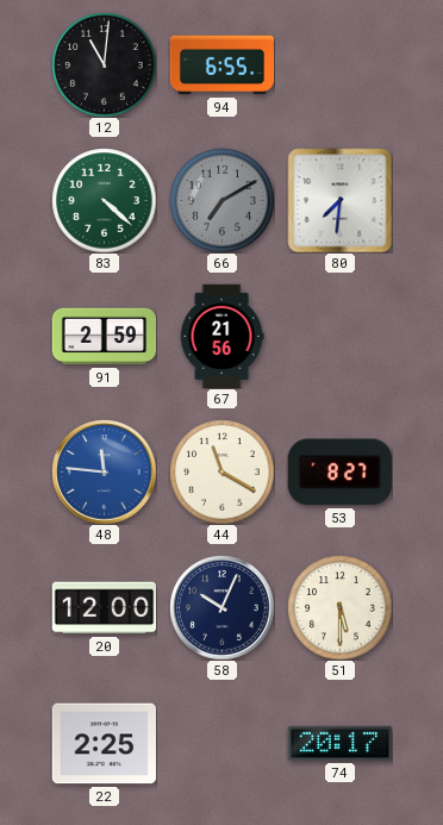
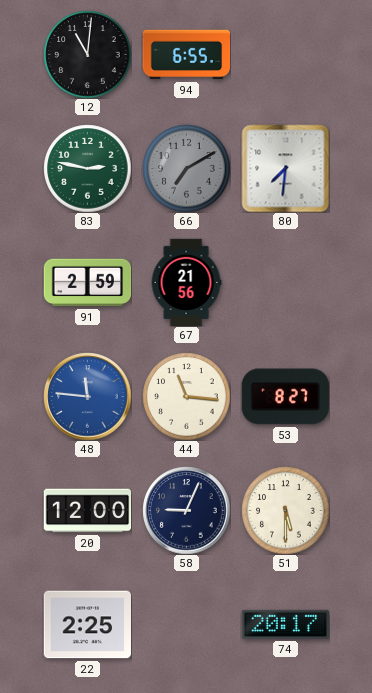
83: 4:22 -> 2:47 (87, 168)
44: 11:20 -> 11:16 (186, 396)
58: 10:04 -> 9:04 (186, 510)
